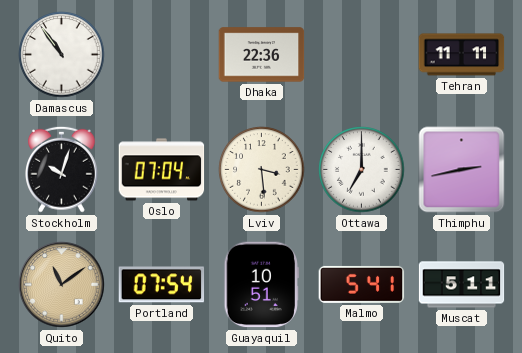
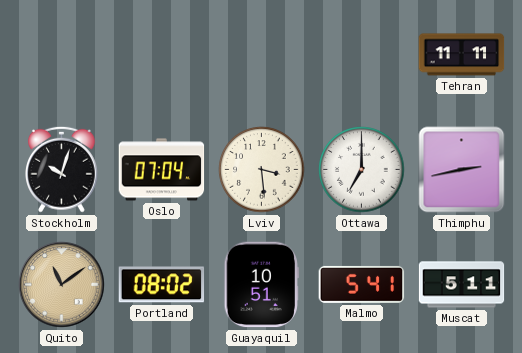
Damascus: 10:54 -> none (62, 55)
Dhaka: 22:36 -> none (262, 55)
Portland: 07:54 -> 08:02 (162, 285)
